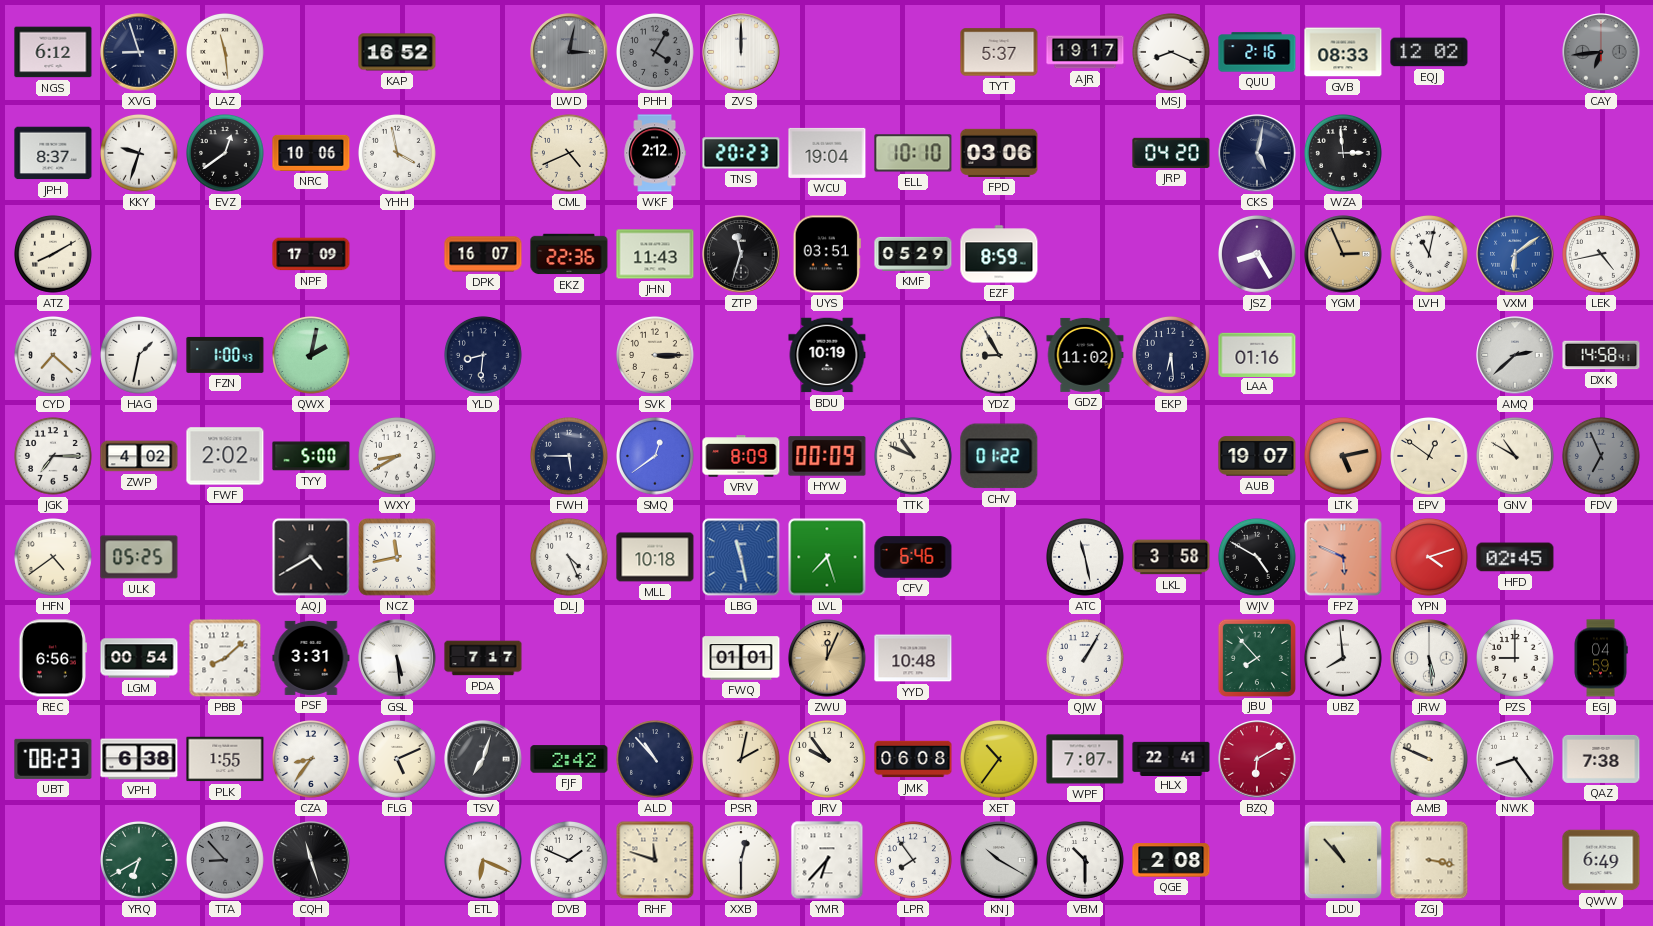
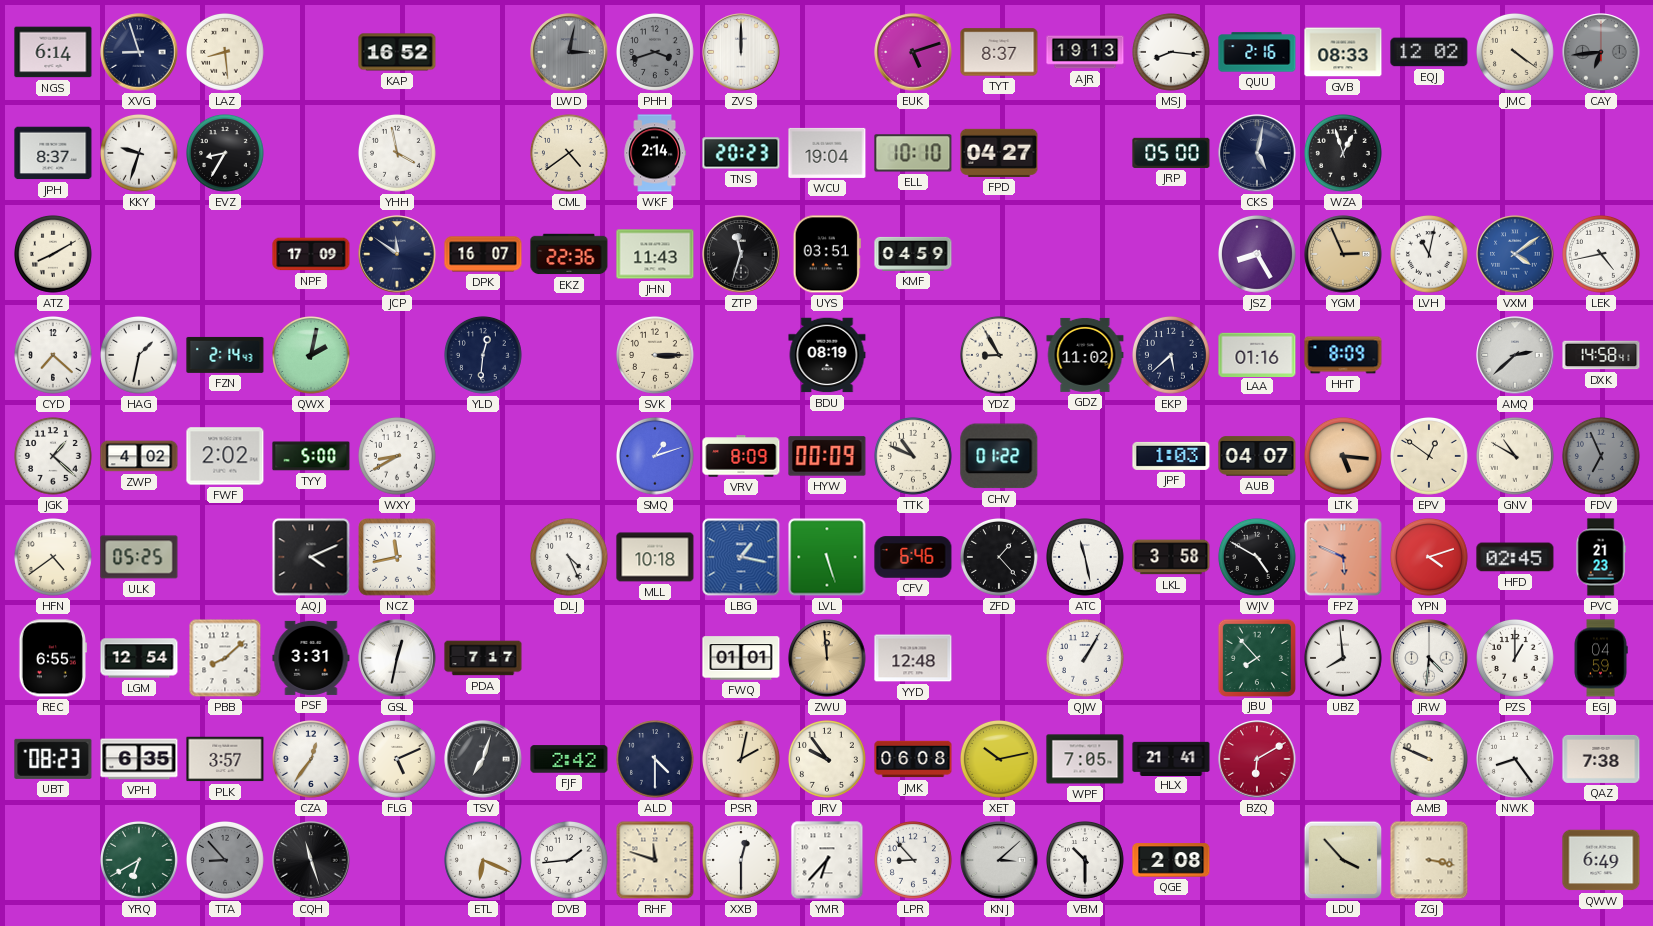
NGS: 6:12 -> 6:14 (53, 52)
LAZ: 11:29 -> 8:29 (226, 53)
PHH: 4:05 -> 3:42 (656, 53)
EUK: none -> 5:12 (913, 52)
TYT: 5:37 -> 8:37 (999, 52)
AJR: 19:17 -> 19:13 (1085, 52)
MSJ: 8:19 -> 8:16 (1172, 53)
JMC: none -> 4:21 (1516, 53)
EVZ: 12:39 -> 8:35 (226, 154)
NRC: 10:06 -> none (311, 153)
CML: 4:41 -> 4:39 (570, 154)
WKF: 2:12 -> 2:14 (655, 153)
FPD: 03:06 -> 04:27 (999, 153)
JRP: 04:20 -> 05:00 (1171, 153)
WZA: 2:59 -> 12:57 (1344, 154)
JCP: none -> 11:51 (397, 254)
KMF: 05:29 -> 04:59 (913, 254)
EZF: 8:59 -> none (999, 254)
VXM: 6:09 -> 4:09 (1515, 254)
FZN: 1:00 -> 2:14 (225, 355)
YLD: 8:31 -> 12:31 (484, 356)
BDU: 10:19 -> 08:19 (827, 355)
EKP: 6:29 -> 5:38 (1172, 356)
HHT: none -> 8:09 (1343, 355)
JGK: 7:15 -> 1:22 (54, 457)
FWH: 5:45 -> none (570, 457)
SMQ: 12:39 -> 1:12 (656, 457)
JPF: none -> 1:03 (1171, 456)
AUB: 19:07 -> 04:07 (1257, 456)
LTK: 5:13 -> 5:16 (1344, 457)
AQJ: 4:40 -> 4:11 (311, 557)
LBG: 11:28 -> 1:17 (741, 557)
LVL: 7:27 -> 5:27 (827, 557)
ZFD: none -> 1:23 (1000, 558)
PVC: none -> 21:23 (1601, 557)
REC: 6:56 -> 6:55 (53, 658)
LGM: 00:54 -> 12:54 (139, 658)
GSL: 5:29 -> 12:32 (397, 658)
ZWU: 12:04 -> 11:59 (827, 658)
YYD: 10:48 -> 12:48 (913, 658)
JRW: 5:29 -> 4:31 (1429, 658)
PZS: 9:00 -> 1:00 (1516, 659)
VPH: 6:38 -> 6:35 (139, 759)
PLK: 1:55 -> 3:57 (225, 759)
CZA: 8:36 -> 12:36 (312, 760)
ALD: 10:53 -> 4:30 (656, 760)
XET: 10:36 -> 10:13 (1000, 760)
WPF: 7:07 -> 7:05 (1085, 759)
HLX: 22:41 -> 21:41 (1171, 758)
DVB: 1:49 -> 1:44 (570, 861)
LPR: 7:54 -> 8:53 (914, 861)
KNJ: 10:20 -> 3:08 (999, 860)
LDU: 10:53 -> 3:53 (1343, 860)
